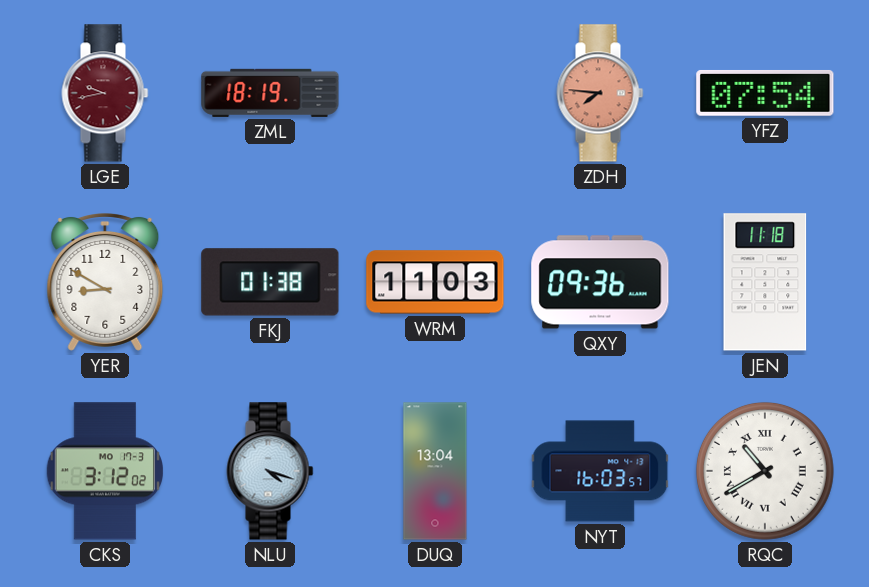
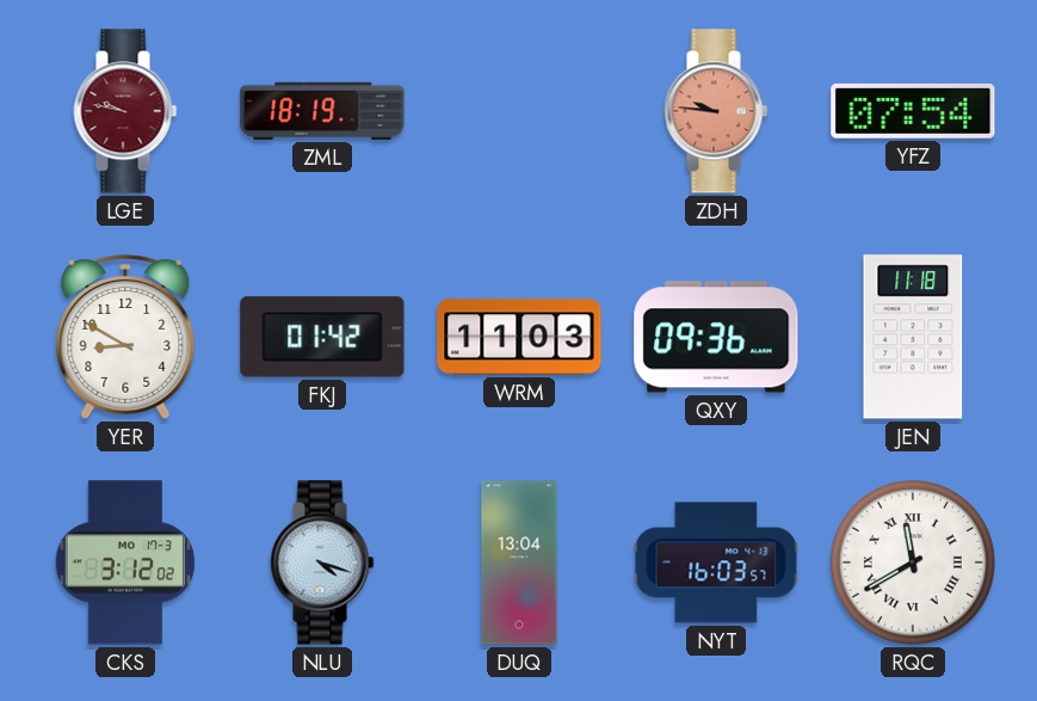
LGE: 9:43 -> 9:47 (125, 111)
ZDH: 7:46 -> 9:46 (716, 111)
FKJ: 01:38 -> 01:42 (322, 337)
RQC: 10:40 -> 11:40 (913, 562)
